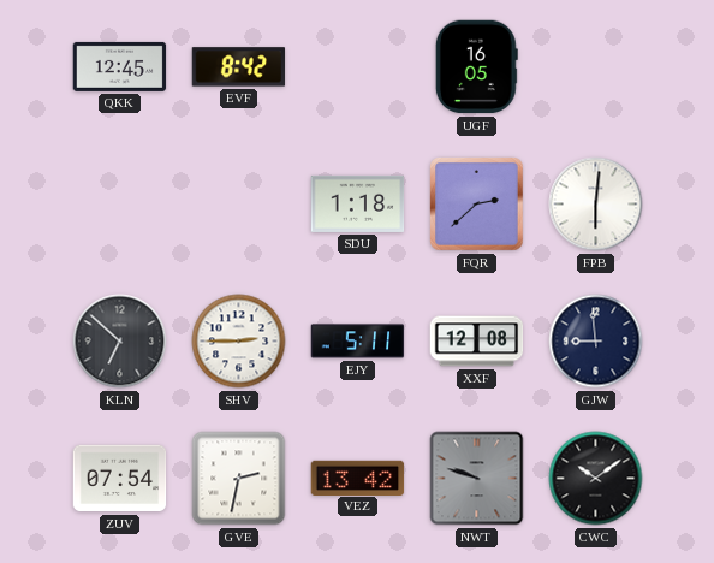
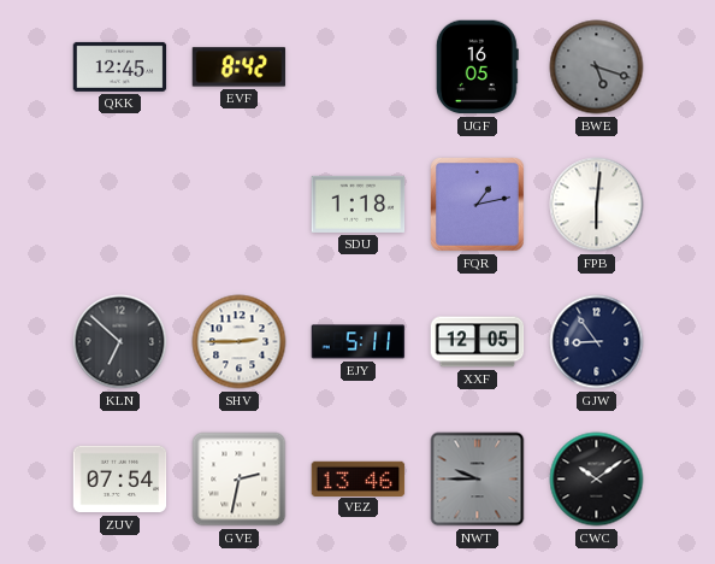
BWE: none -> 5:18 (597, 67)
FQR: 2:38 -> 1:13 (478, 205)
XXF: 12:08 -> 12:05 (478, 342)
GJW: 8:59 -> 8:54 (597, 342)
VEZ: 13:42 -> 13:46 (359, 478)
NWT: 9:48 -> 9:45 (478, 480)
